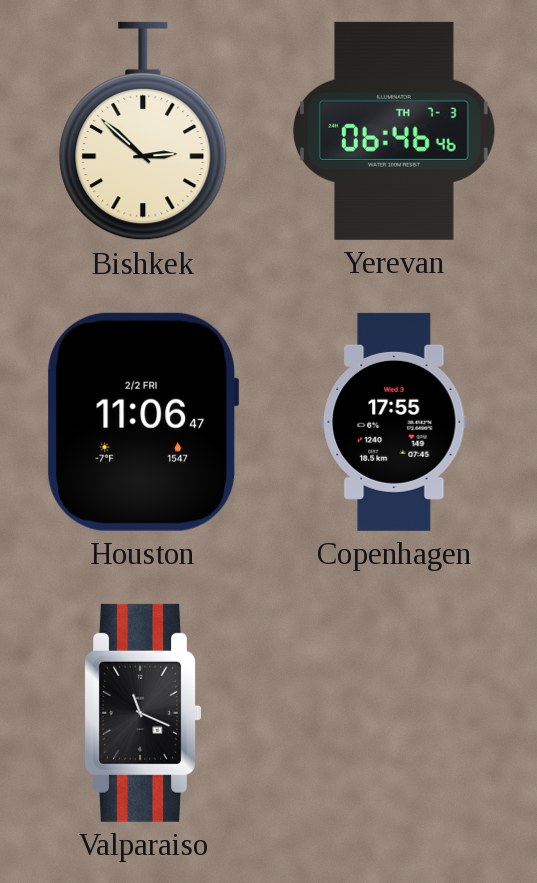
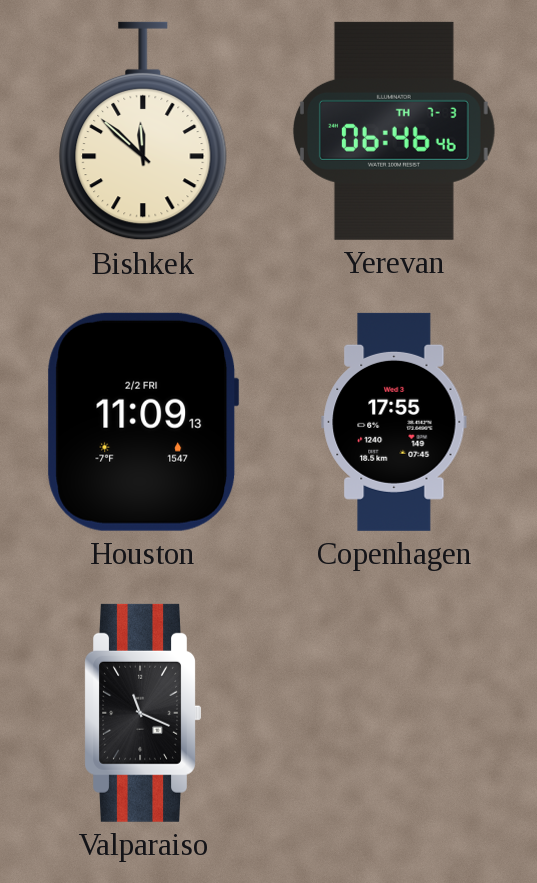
Bishkek: 2:52 -> 11:52 (143, 131)
Houston: 11:06 -> 11:09 (143, 422)
